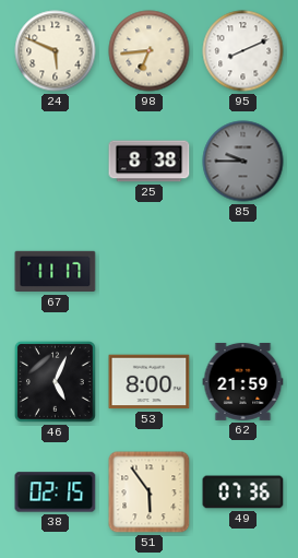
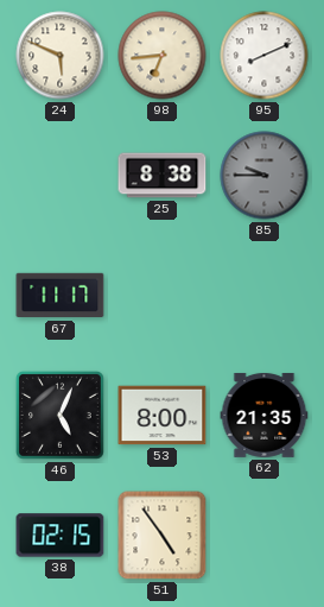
62: 21:59 -> 21:35 (265, 415)
51: 5:54 -> 4:54 (163, 536)
49: 07:36 -> none (243, 492)
